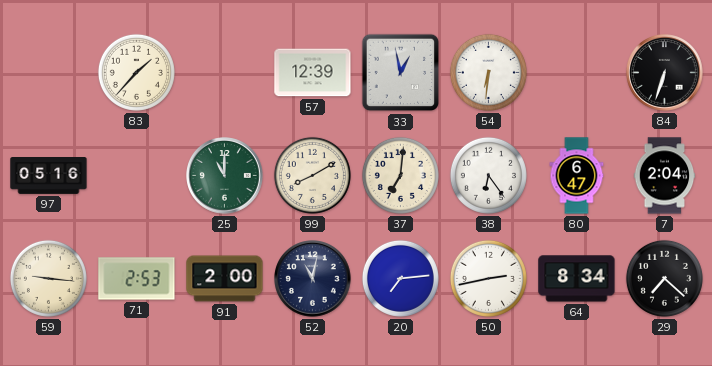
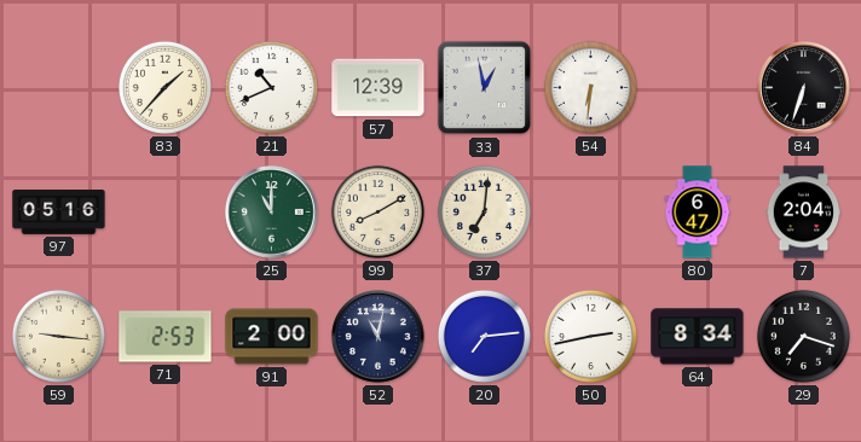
21: none -> 10:41 (271, 87)
38: 6:24 -> none (488, 175)
29: 7:22 -> 7:18 (803, 336)
